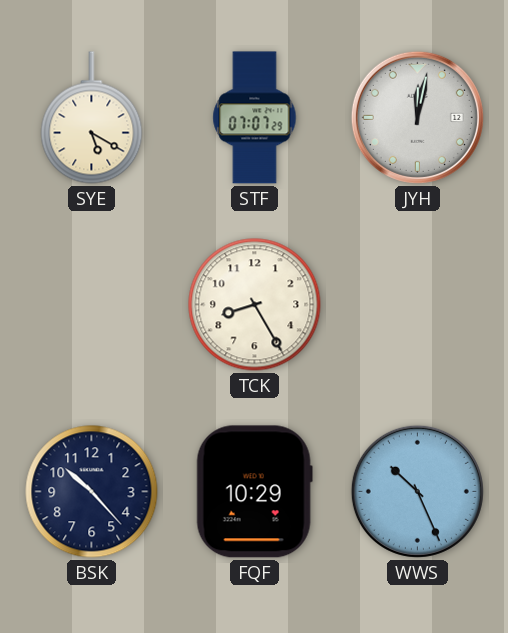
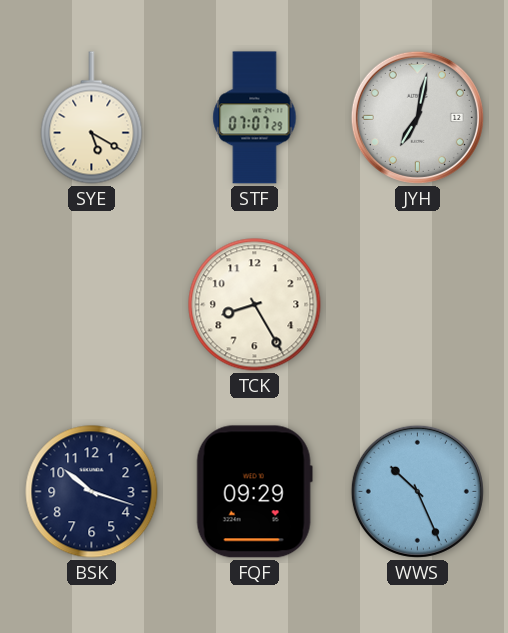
JYH: 12:02 -> 7:02 (417, 117)
BSK: 10:23 -> 10:18 (92, 492)
FQF: 10:29 -> 09:29 (254, 492)
